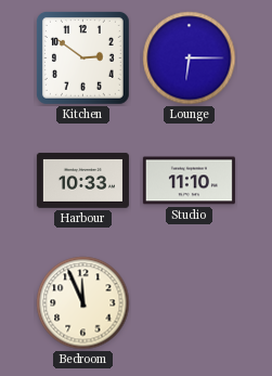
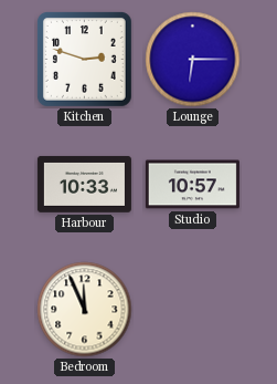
Kitchen: 2:51 -> 2:48 (84, 59)
Studio: 11:10 -> 10:57 (192, 185)
